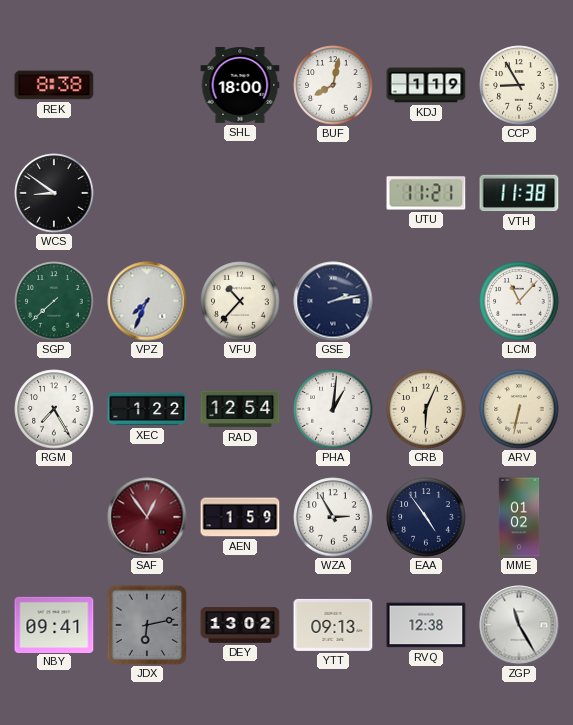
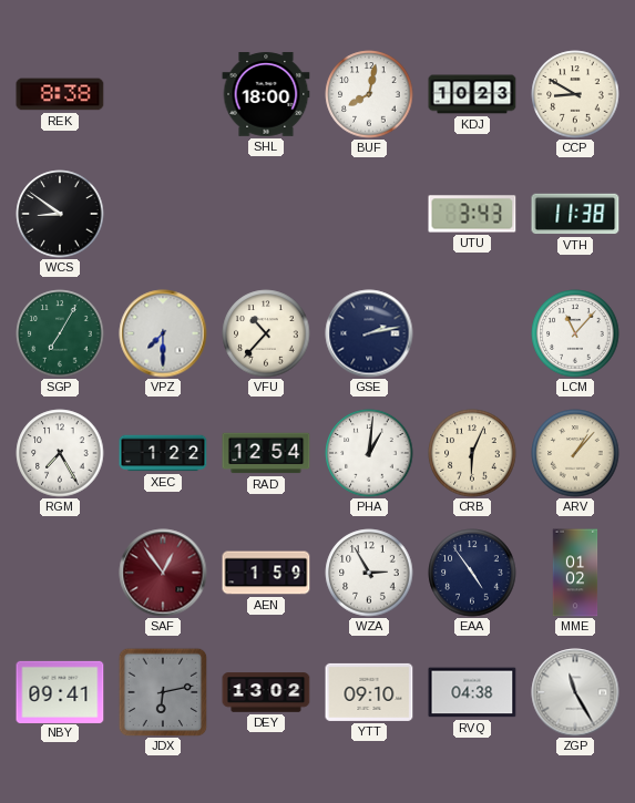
KDJ: 1:19 -> 10:23 (472, 94)
CCP: 8:55 -> 8:50 (575, 94)
UTU: 11:21 -> 3:43 (472, 214)
SGP: 7:38 -> 7:05 (60, 333)
VPZ: 7:34 -> 7:30 (163, 333)
ARV: 6:32 -> 1:07 (575, 453)
YTT: 09:13 -> 09:10 (369, 692)
RVQ: 12:38 -> 04:38 (472, 692)
